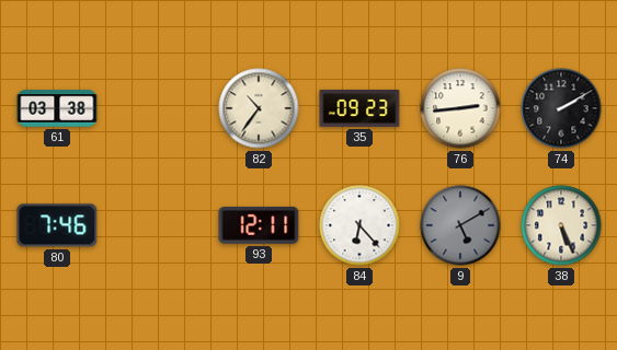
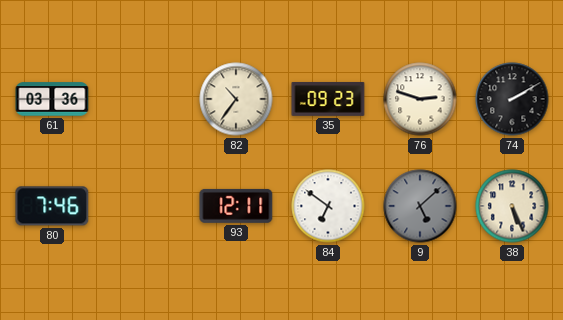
61: 03:38 -> 03:36 (52, 99)
76: 2:44 -> 2:48 (420, 99)
84: 6:23 -> 6:51 (328, 206)
9: 5:10 -> 5:08 (420, 206)
